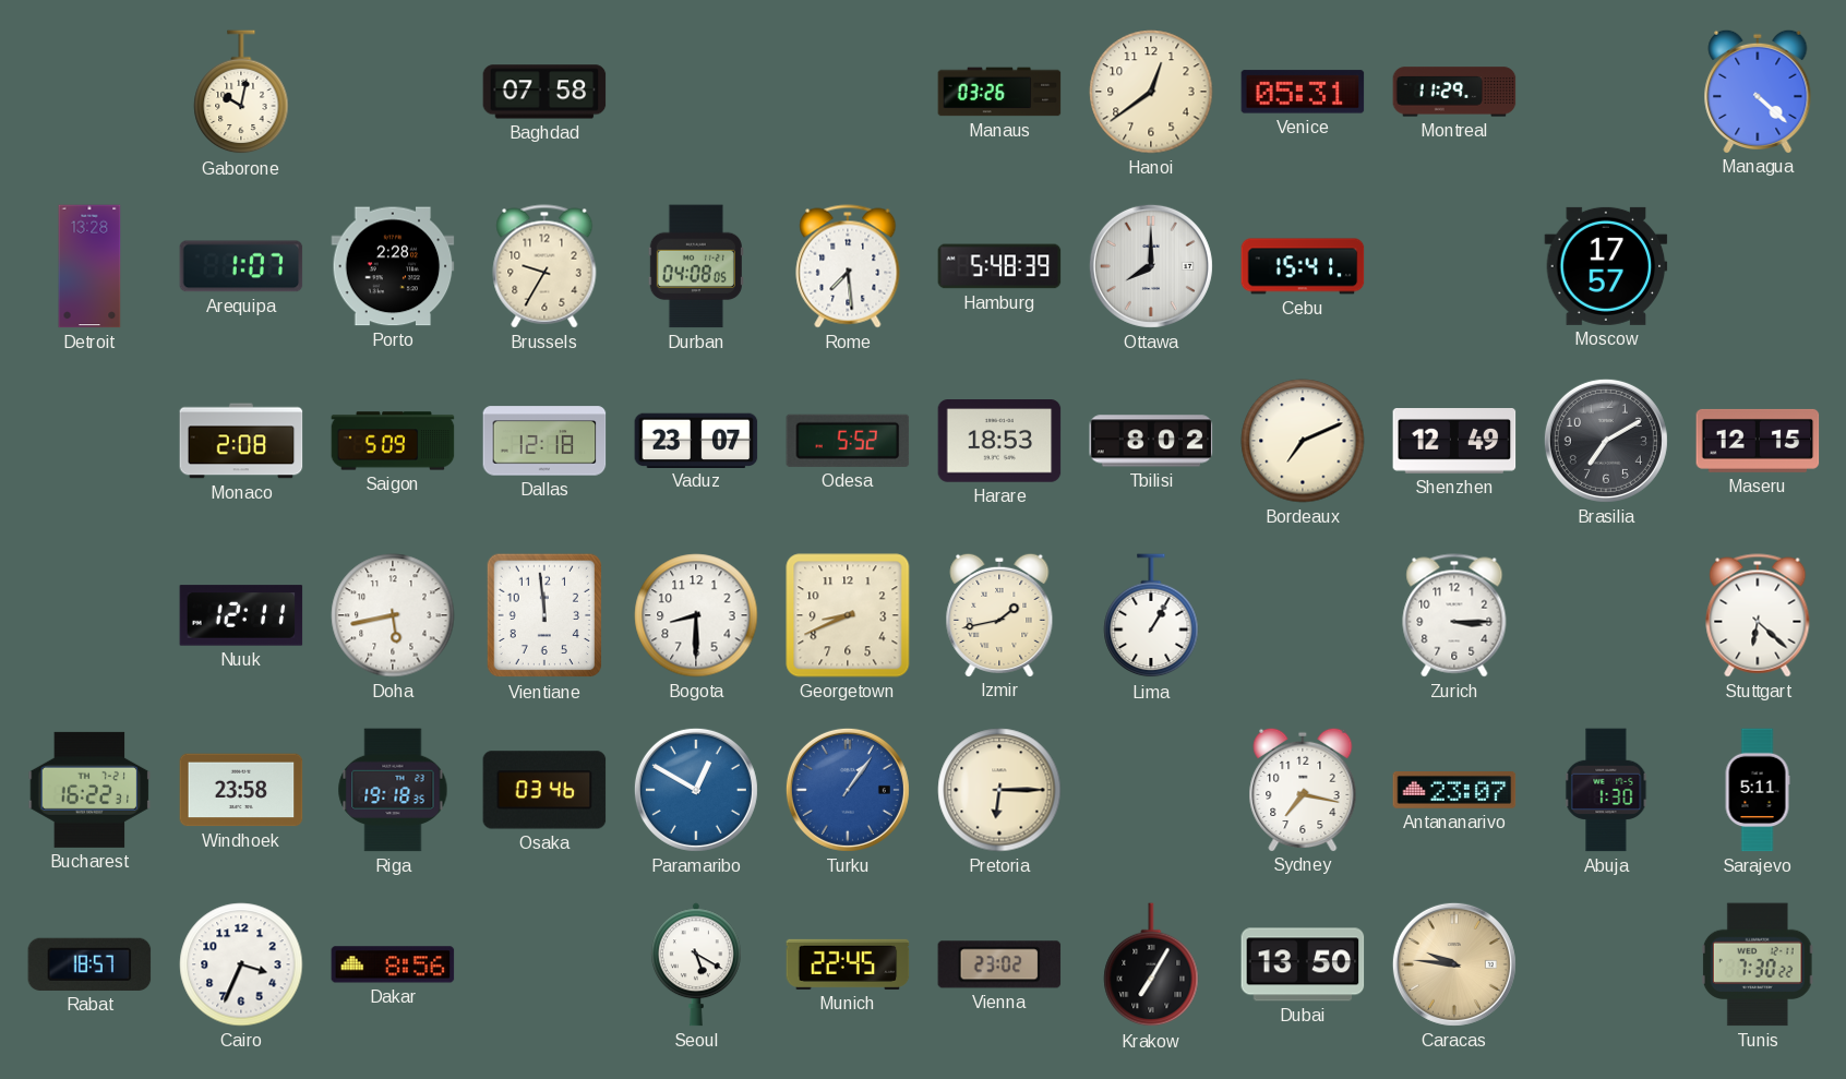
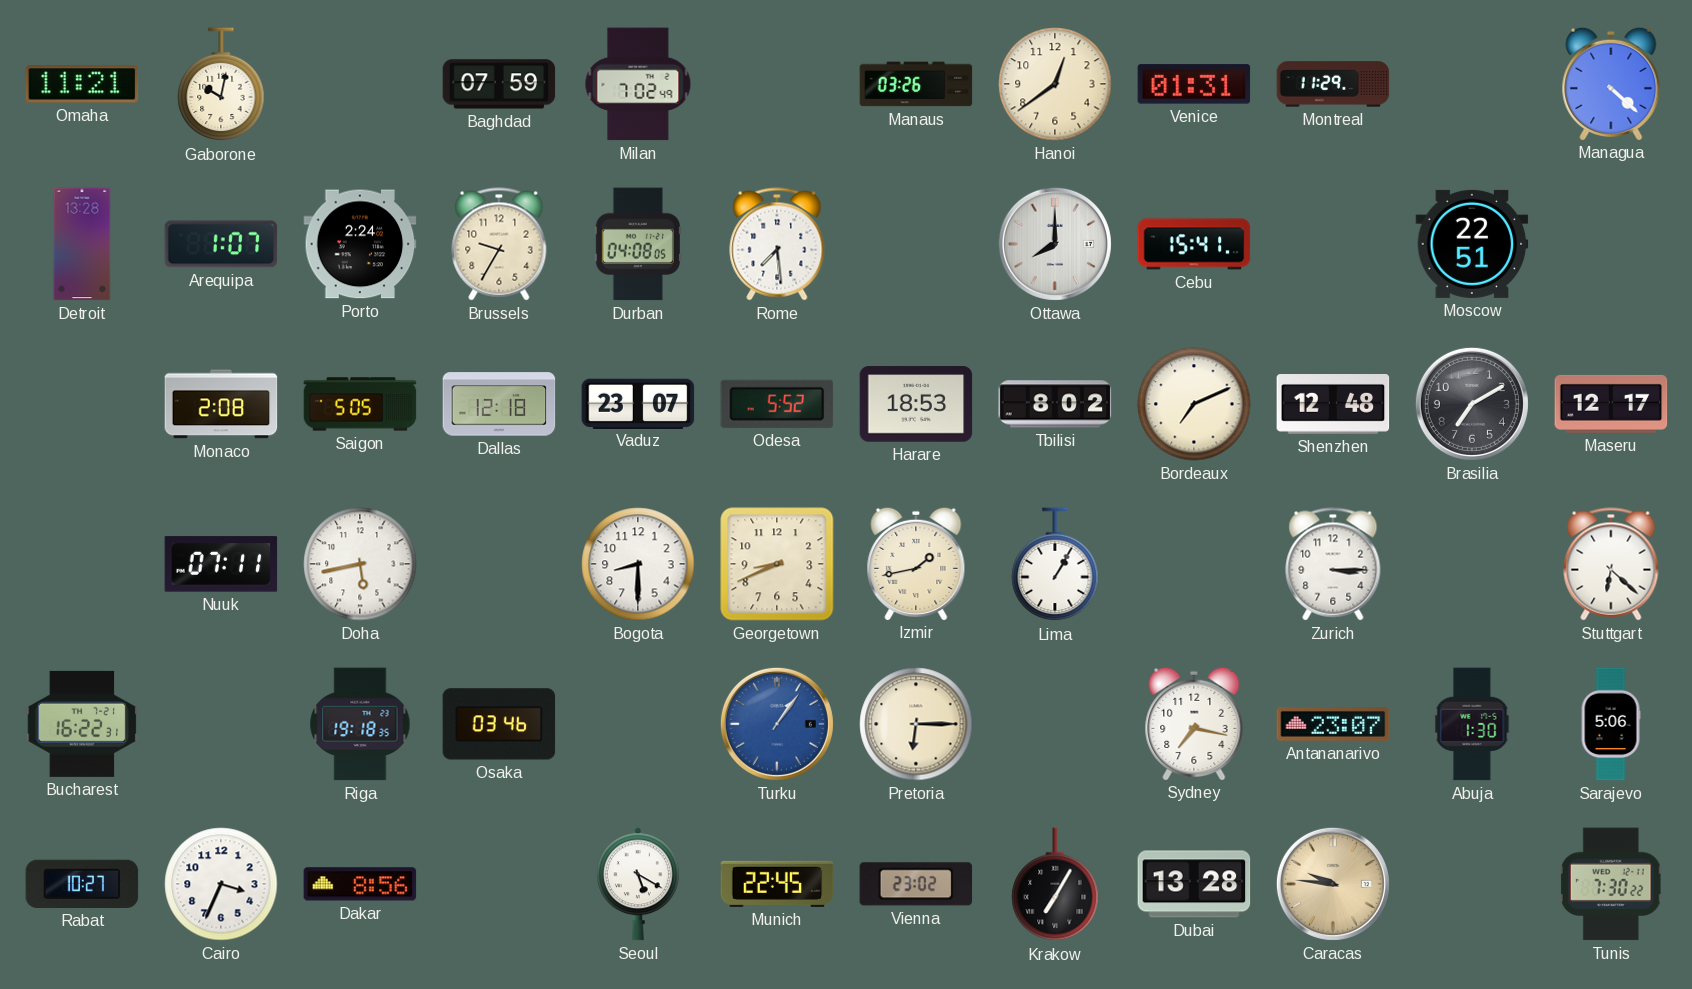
Omaha: none -> 11:21 (82, 84)
Baghdad: 07:58 -> 07:59 (499, 84)
Milan: none -> 7:02 (638, 84)
Venice: 05:31 -> 01:31 (1194, 84)
Porto: 2:28 -> 2:24 (360, 244)
Hamburg: 5:48 -> none (999, 266)
Moscow: 17:57 -> 22:51 (1472, 244)
Saigon: 5:09 -> 5:05 (360, 404)
Shenzhen: 12:49 -> 12:48 (1333, 405)
Maseru: 12:15 -> 12:17 (1611, 404)
Nuuk: 12:11 -> 07:11 (221, 564)
Vientiane: 11:59 -> none (544, 615)
Windhoek: 23:58 -> none (241, 790)
Paramaribo: 12:50 -> none (696, 790)
Sarajevo: 5:11 -> 5:06 (1611, 724)
Rabat: 18:57 -> 10:27 (82, 884)
Dubai: 13:50 -> 13:28 (1194, 884)
